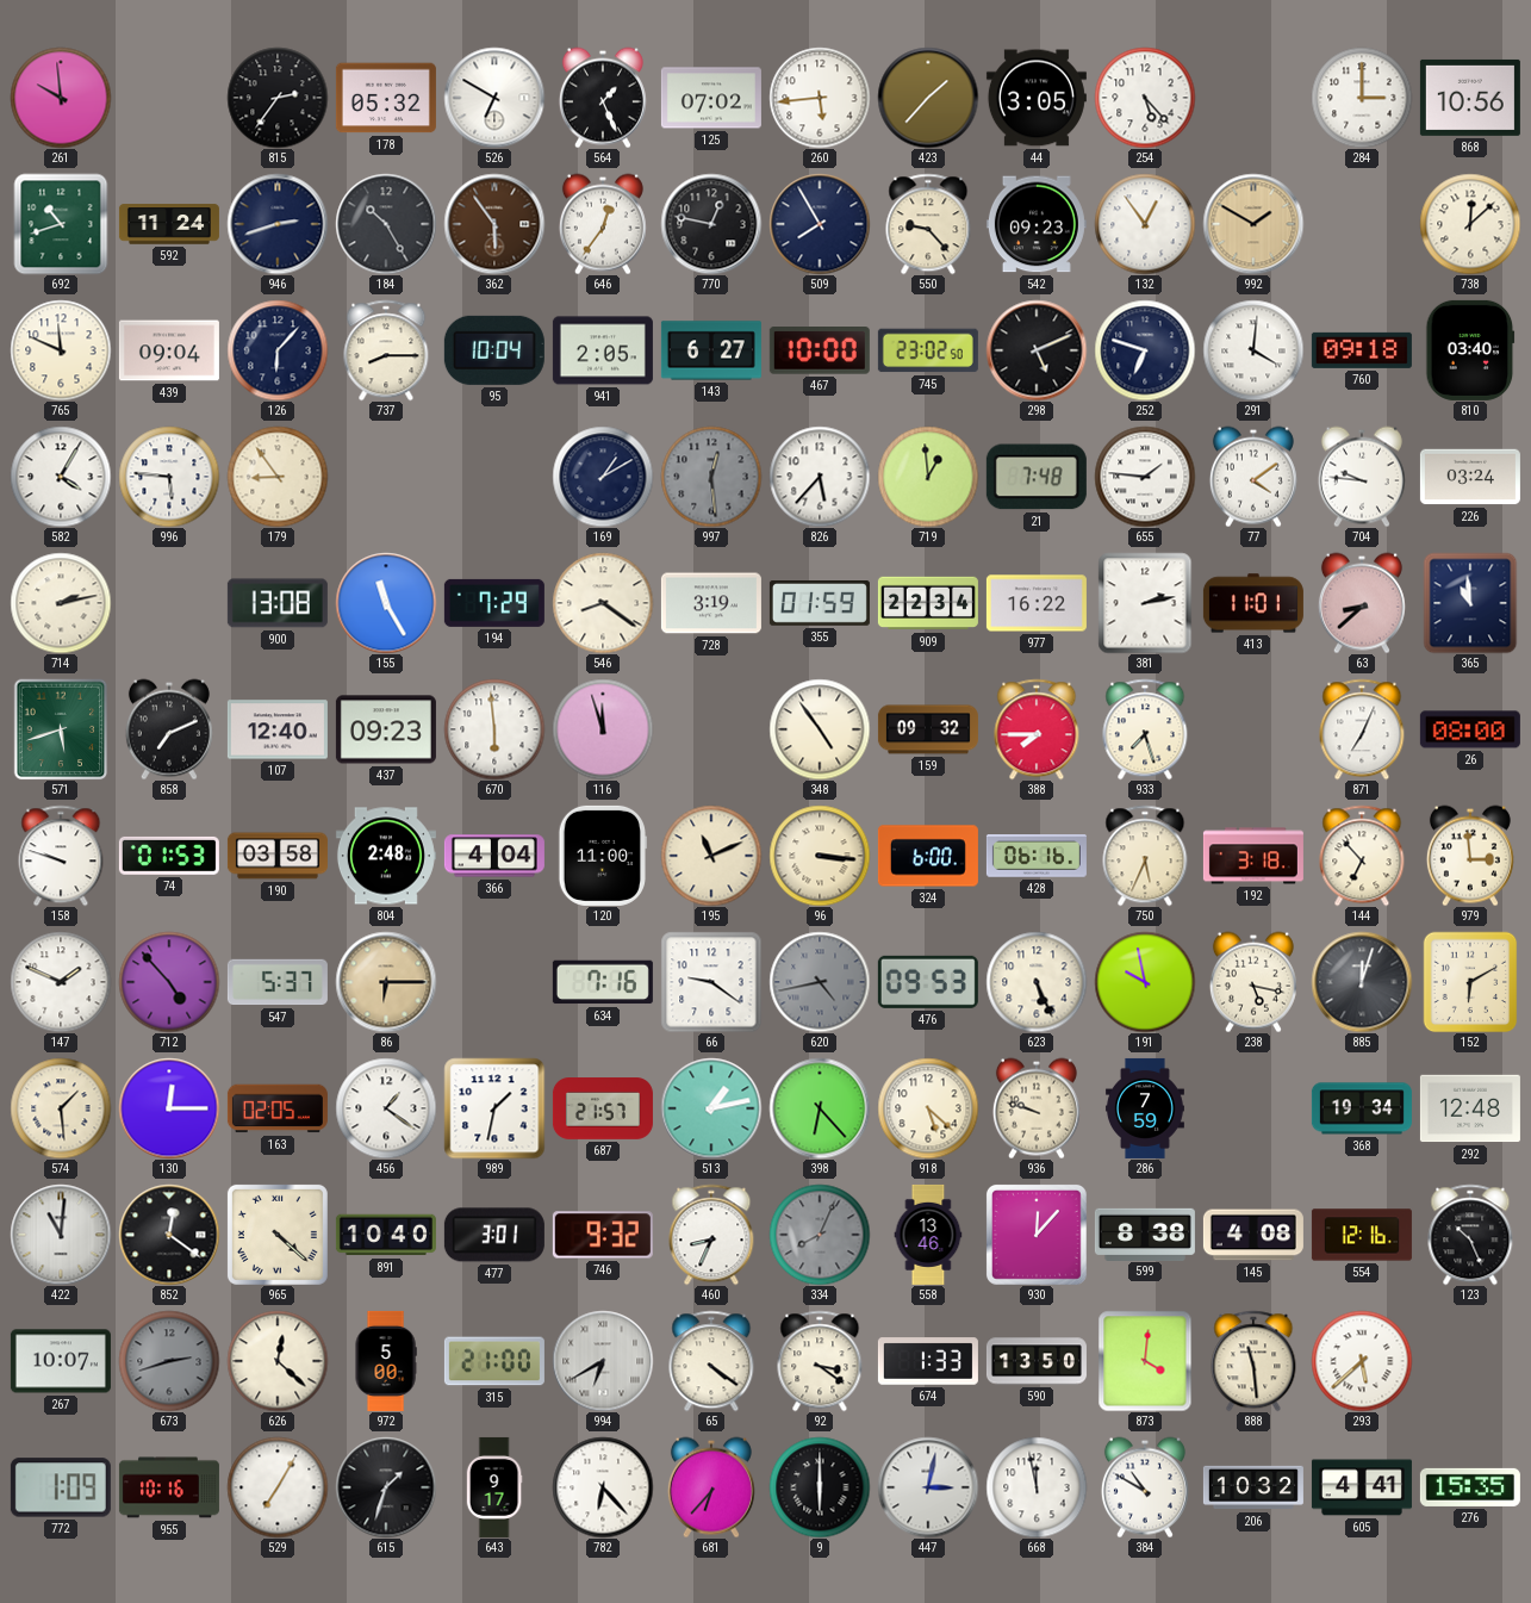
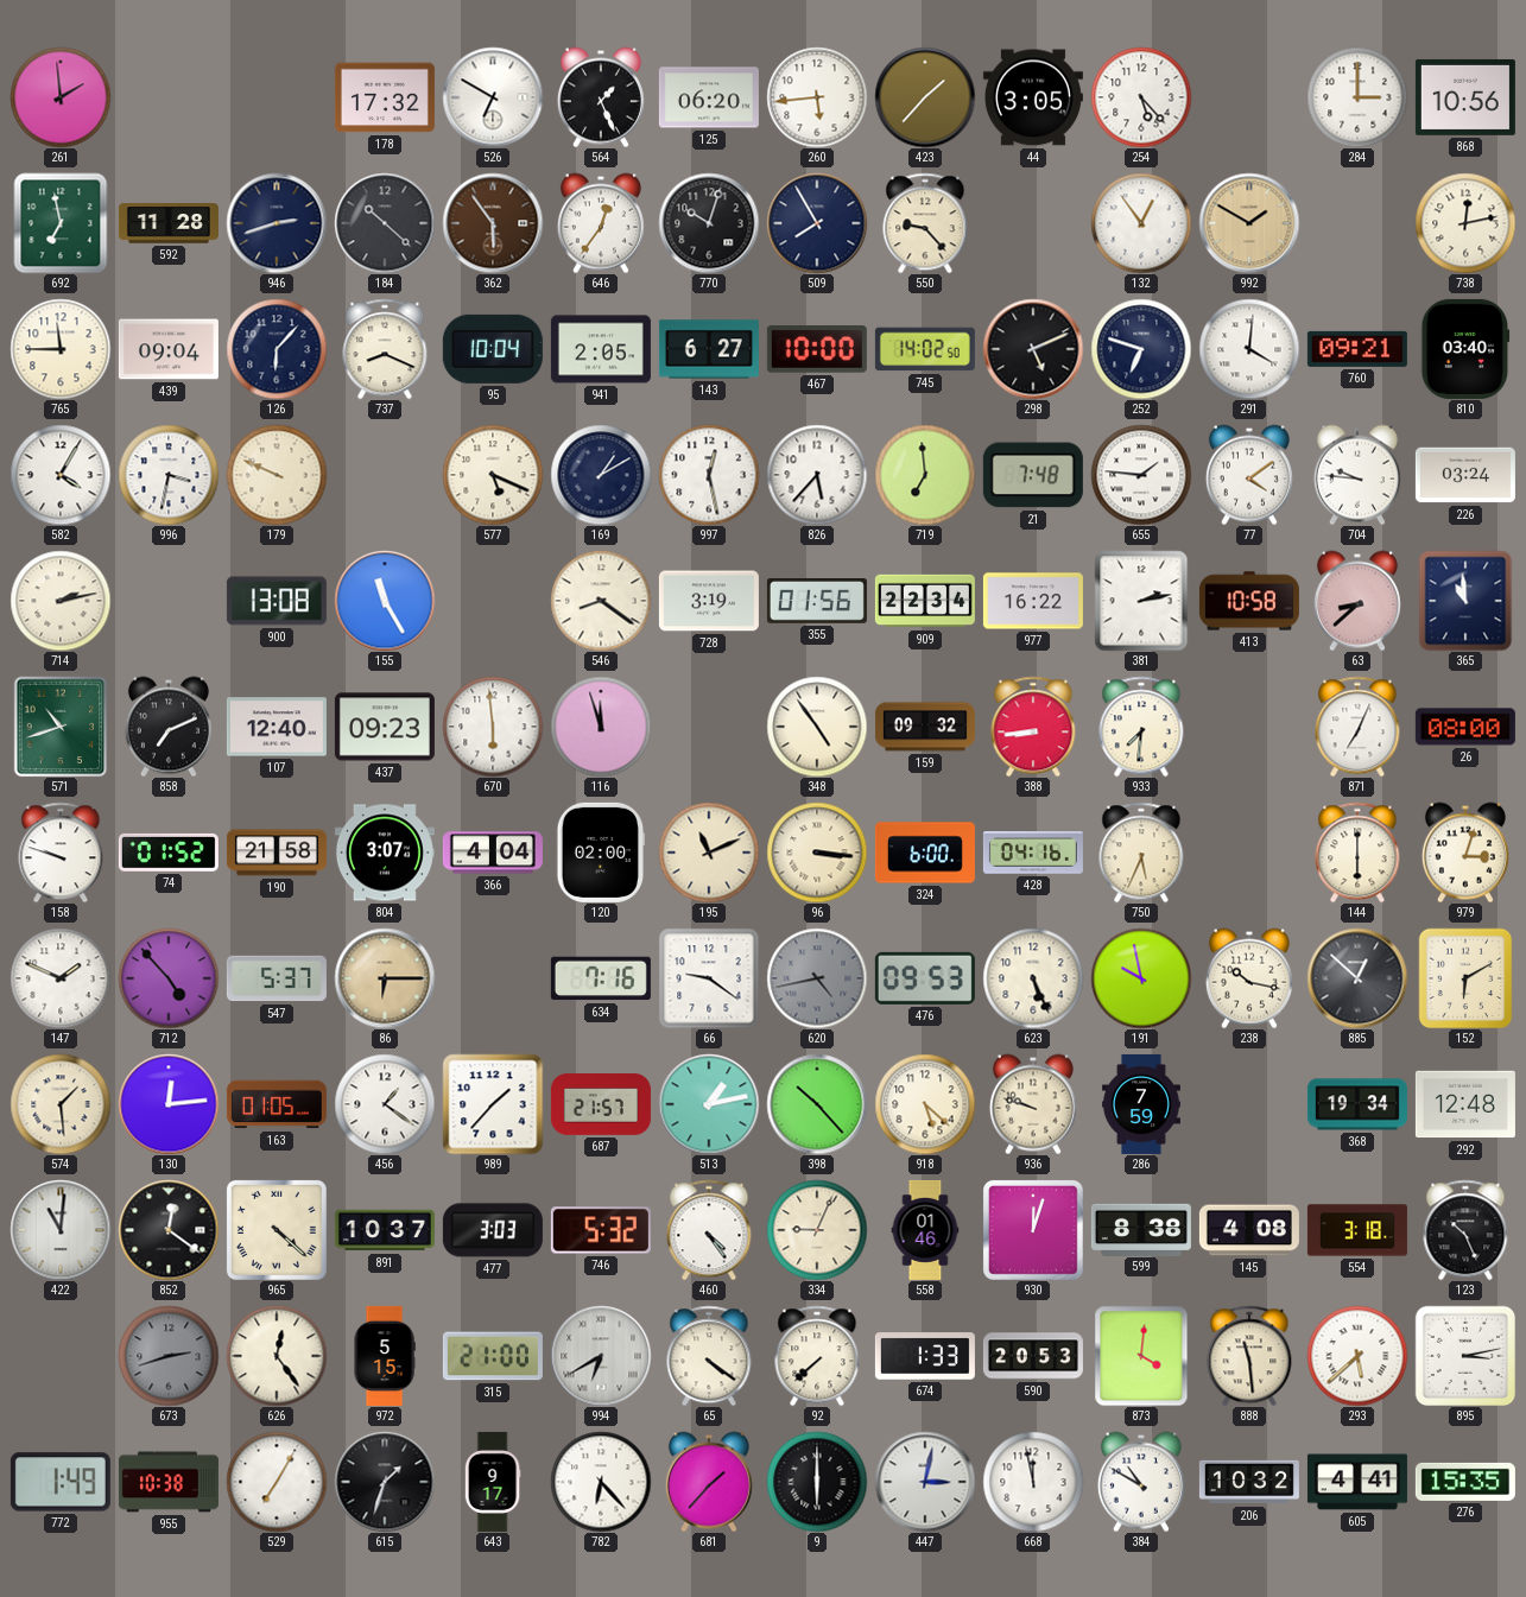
261: 9:59 -> 1:59 (61, 97)
815: 2:36 -> none (278, 98)
178: 05:32 -> 17:32 (385, 97)
125: 07:02 -> 06:20 (709, 97)
692: 10:42 -> 6:58 (61, 223)
592: 11:24 -> 11:28 (169, 223)
184: 10:25 -> 10:22 (385, 223)
770: 12:47 -> 10:03 (709, 223)
542: 09:23 -> none (1037, 224)
738: 12:08 -> 12:13 (1465, 223)
765: 11:49 -> 11:45 (61, 349)
737: 8:15 -> 8:19 (385, 349)
745: 23:02 -> 14:02 (925, 349)
760: 09:18 -> 09:21 (1357, 349)
996: 5:46 -> 3:32 (169, 475)
179: 8:54 -> 9:49 (277, 475)
577: none -> 5:19 (493, 475)
997: 12:29 -> 12:28 (709, 475)
997 dial: grey -> white (709, 475)
719: 12:59 -> 6:59 (925, 475)
194: 7:29 -> none (494, 603)
355: 01:59 -> 01:56 (817, 602)
413: 11:01 -> 10:58 (1249, 601)
571: 5:42 -> 10:42 (61, 727)
388: 7:45 -> 8:44 (1033, 727)
933: 7:27 -> 7:31 (1141, 727)
74: 01:53 -> 01:52 (169, 853)
190: 03:58 -> 21:58 (277, 853)
804: 2:48 -> 3:07 (385, 853)
120: 11:00 -> 02:00 (600, 853)
428: 06:16 -> 04:16 (1033, 853)
192: 3:18 -> none (1253, 856)
144: 6:53 -> 6:00 (1357, 853)
979: 2:59 -> 3:03 (1465, 853)
238: 5:17 -> 10:17 (1249, 978)
885: 12:03 -> 12:52 (1357, 978)
130: 12:15 -> 12:14 (169, 1104)
163: 02:05 -> 01:05 (277, 1104)
989: 1:32 -> 1:37 (493, 1104)
398: 6:23 -> 10:23 (817, 1104)
891: 10:40 -> 10:37 (385, 1230)
477: 3:01 -> 3:03 (493, 1230)
746: 9:32 -> 5:32 (601, 1230)
460: 8:34 -> 4:24 (709, 1230)
334: 8:04 -> 9:04 (817, 1230)
334 dial: grey -> cream (817, 1230)
558: 13:46 -> 01:46 (925, 1230)
930: 12:07 -> 12:03 (1033, 1230)
554: 12:16 -> 3:18 (1357, 1230)
267: 10:07 -> none (61, 1361)
626: 12:22 -> 12:24 (277, 1356)
972: 5:00 -> 5:15 (385, 1356)
92: 3:21 -> 7:38 (817, 1356)
590: 13:50 -> 20:53 (1033, 1356)
895: none -> 3:13 (1464, 1355)
772: 1:09 -> 1:49 (61, 1482)
955: 10:16 -> 10:38 (169, 1482)
681: 6:37 -> 1:37 (709, 1482)
